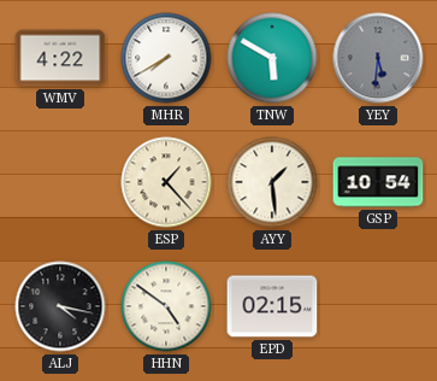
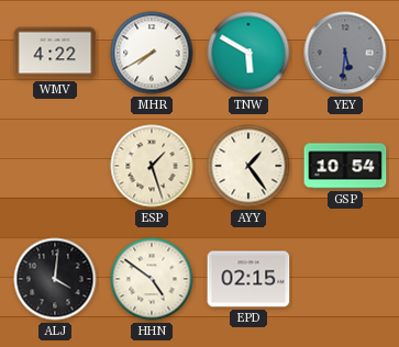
ESP: 1:23 -> 1:27 (152, 166)
AYY: 1:29 -> 1:24 (248, 166)
ALJ: 4:17 -> 4:01 (55, 279)
